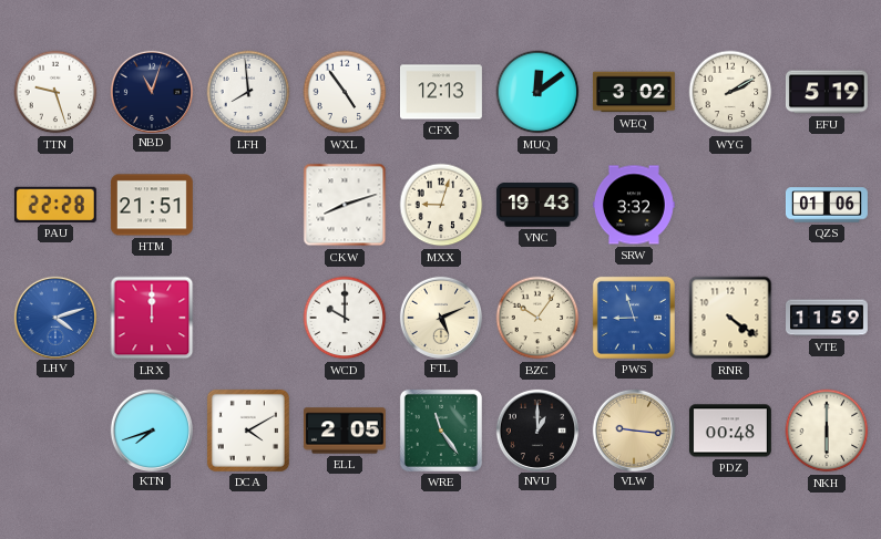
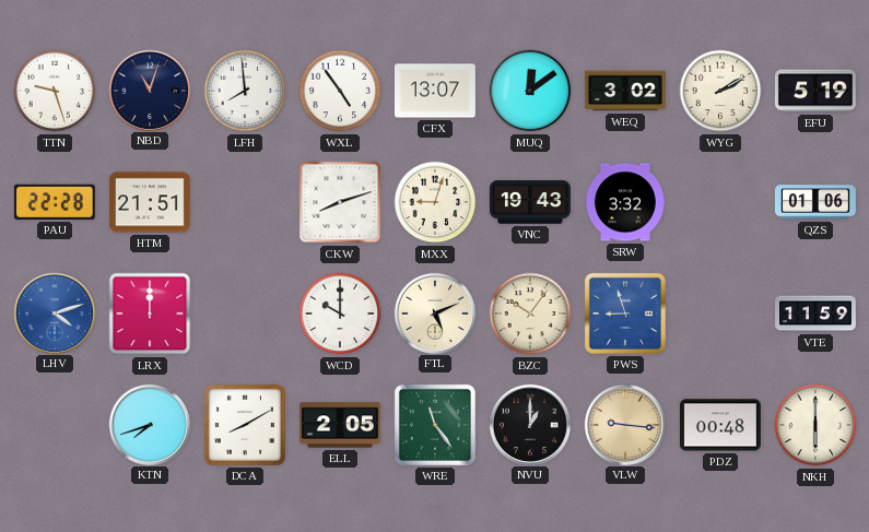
CFX: 12:13 -> 13:07 (435, 91)
RNR: 4:21 -> none (730, 318)
DCA: 4:10 -> 8:10 (245, 425)
